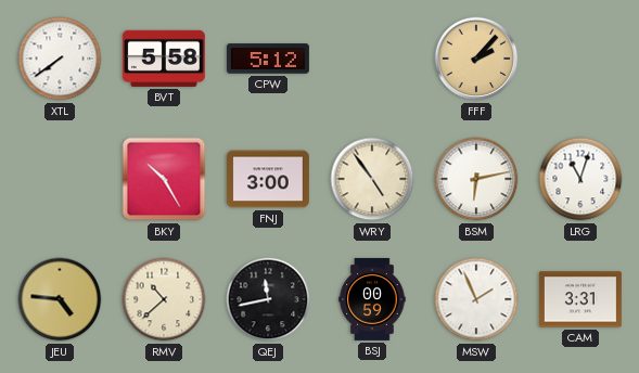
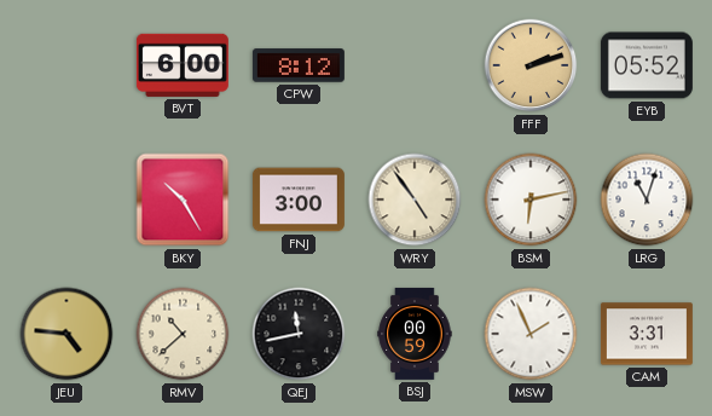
XTL: 7:39 -> none (60, 59)
BVT: 5:58 -> 6:00 (183, 65)
CPW: 5:12 -> 8:12 (299, 65)
FFF: 2:07 -> 2:12 (531, 65)
EYB: none -> 05:52 (647, 65)
